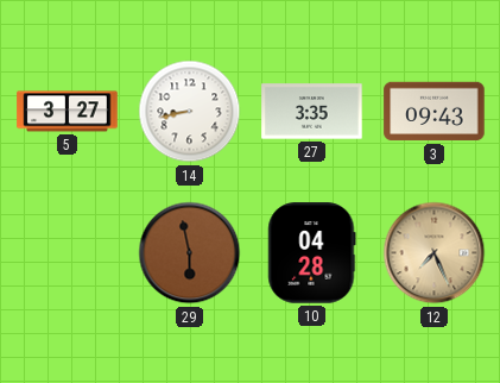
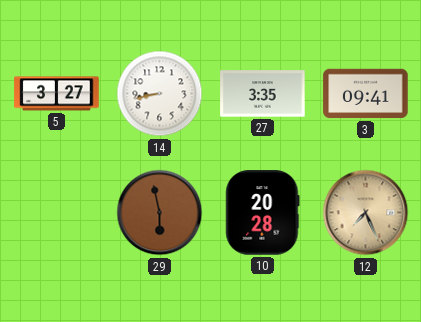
3: 09:43 -> 09:41 (366, 94)
10: 04:28 -> 20:28 (263, 213)
